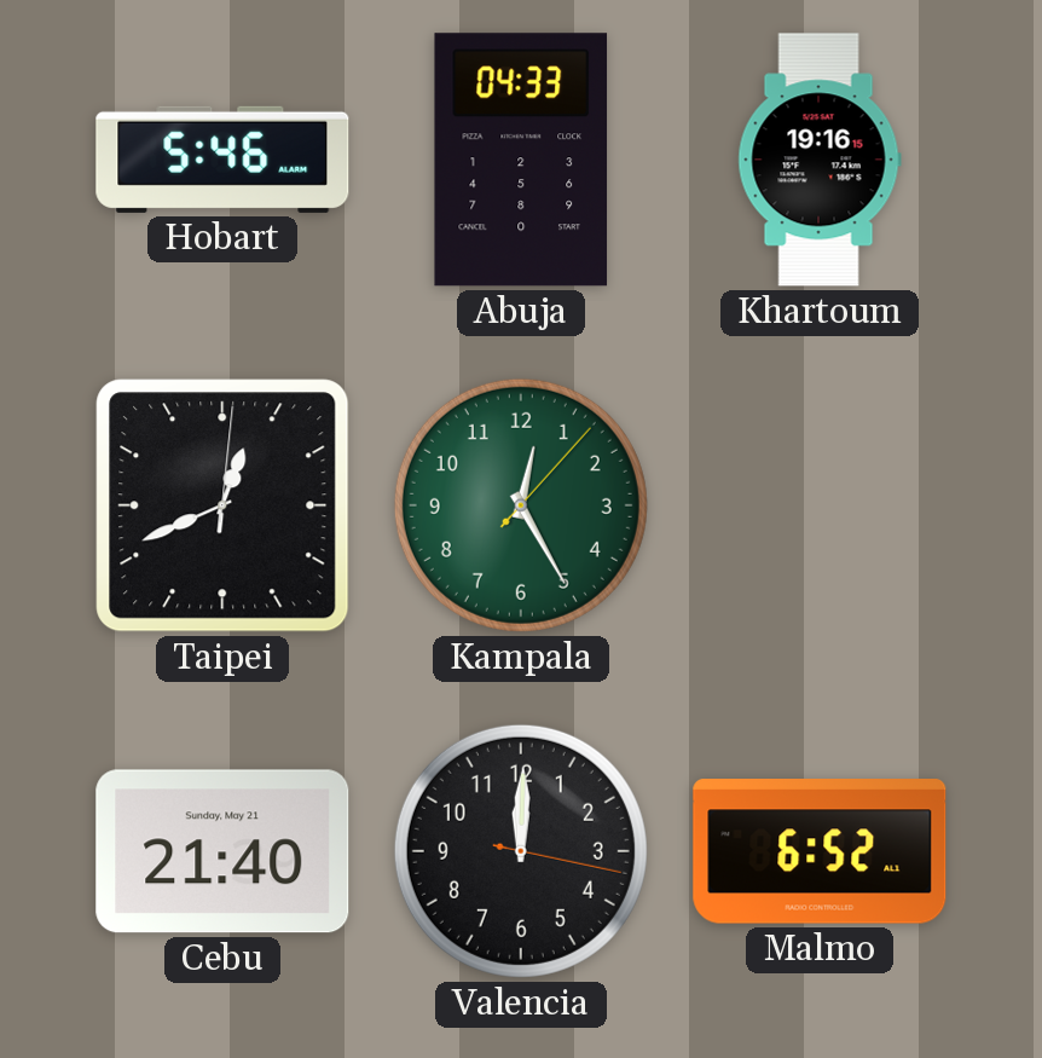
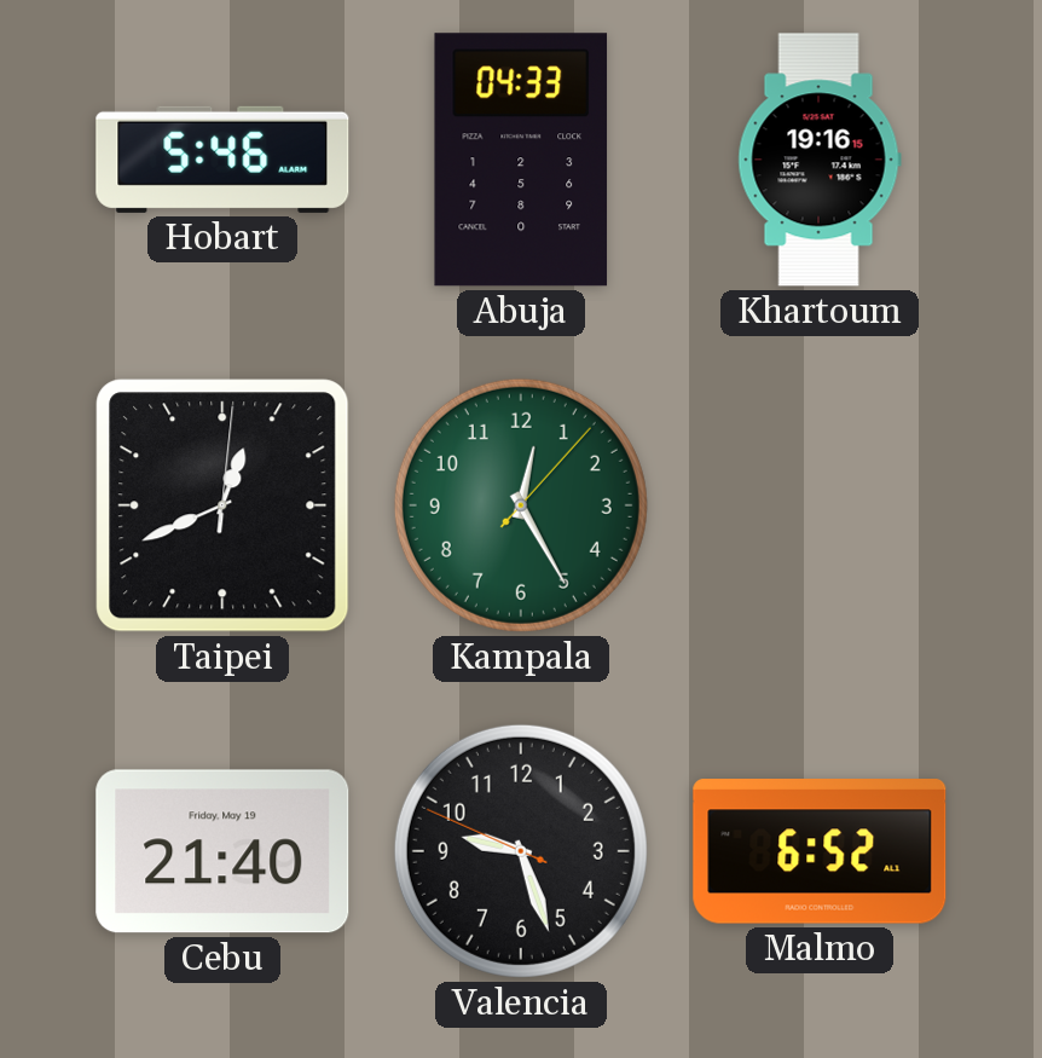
Cebu date: Sunday, May 21 -> Friday, May 19 (222, 851)
Valencia: 12:00 -> 9:26 (521, 851)
